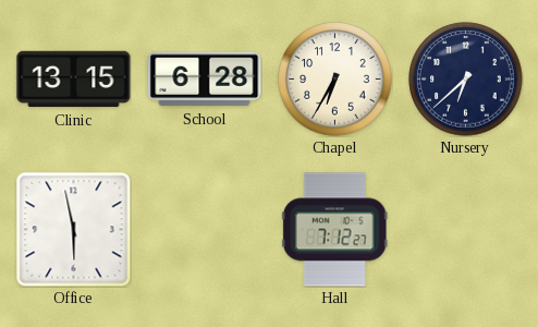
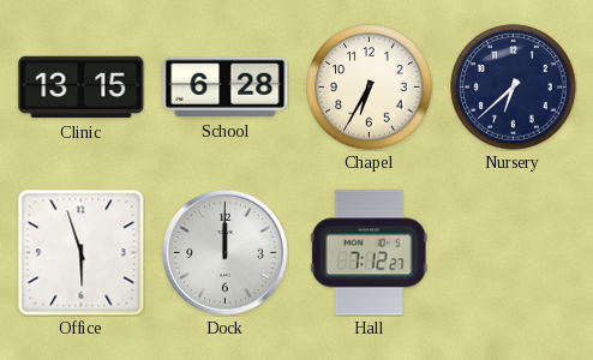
Office: 5:58 -> 5:57 (82, 253)
Dock: none -> 12:00 (224, 252)
